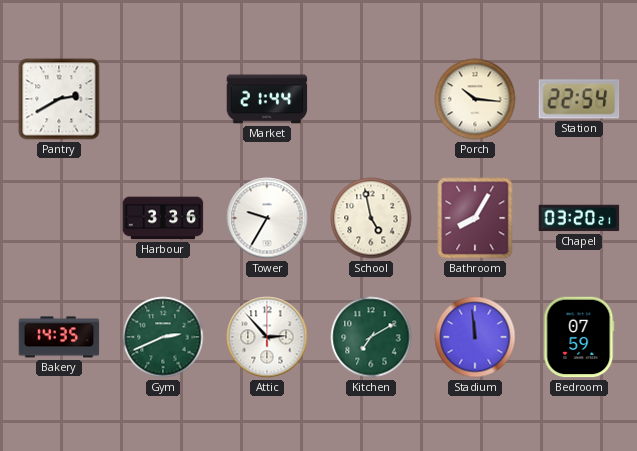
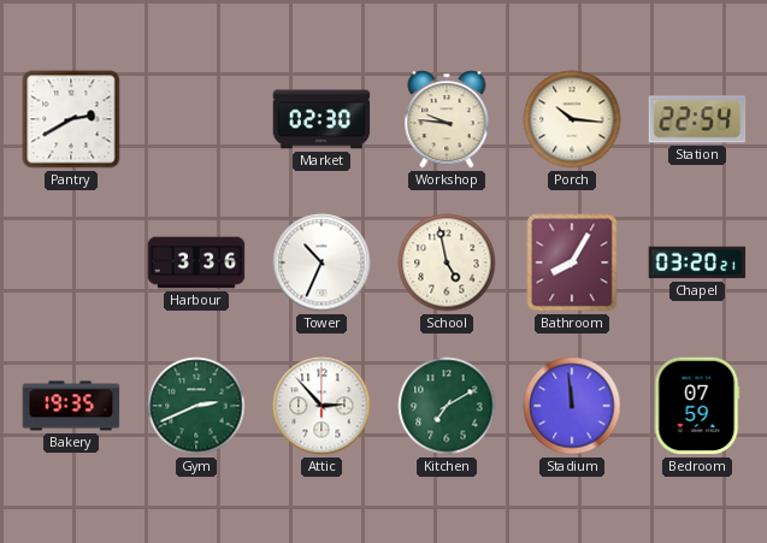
Market: 21:44 -> 02:30 (321, 119)
Workshop: none -> 9:46 (447, 119)
Tower: 9:35 -> 10:34 (321, 262)
Bakery: 14:35 -> 19:35 (71, 406)
